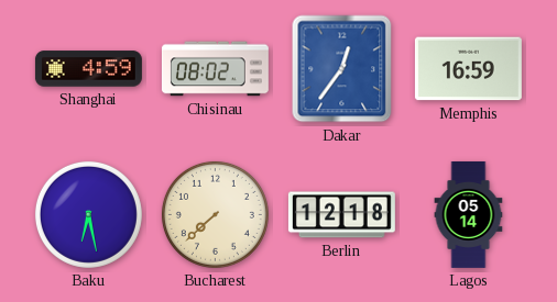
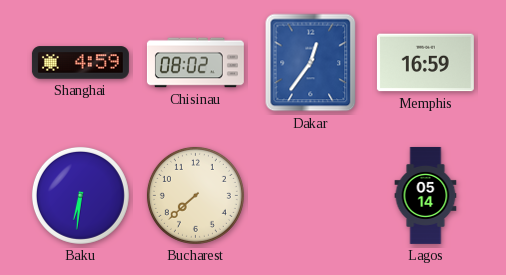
Baku: 6:28 -> 6:31 (80, 195)
Berlin: 12:18 -> none (341, 215)
